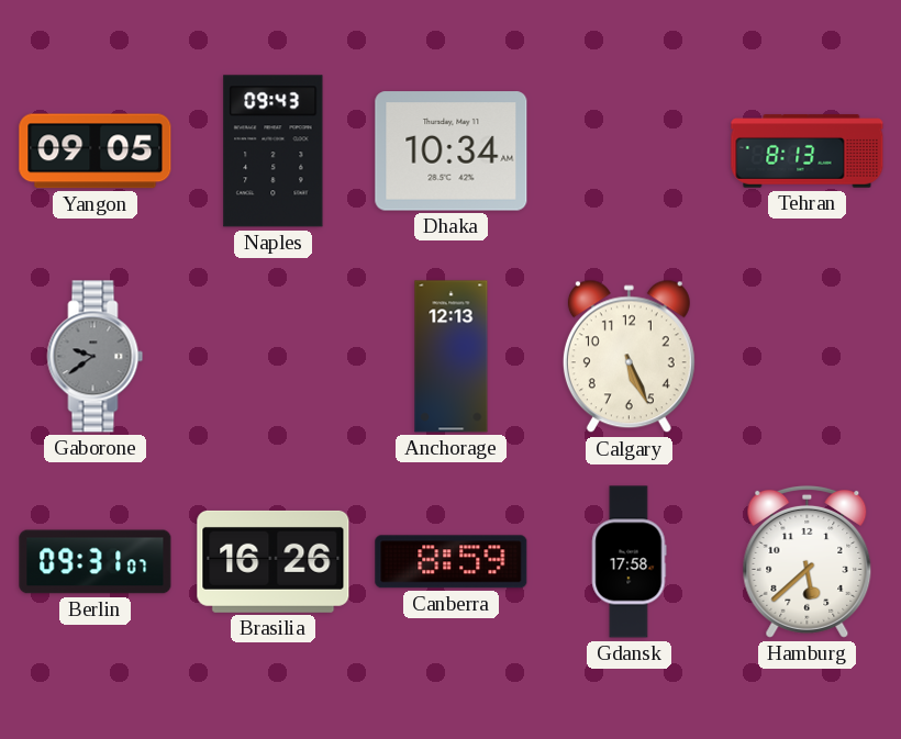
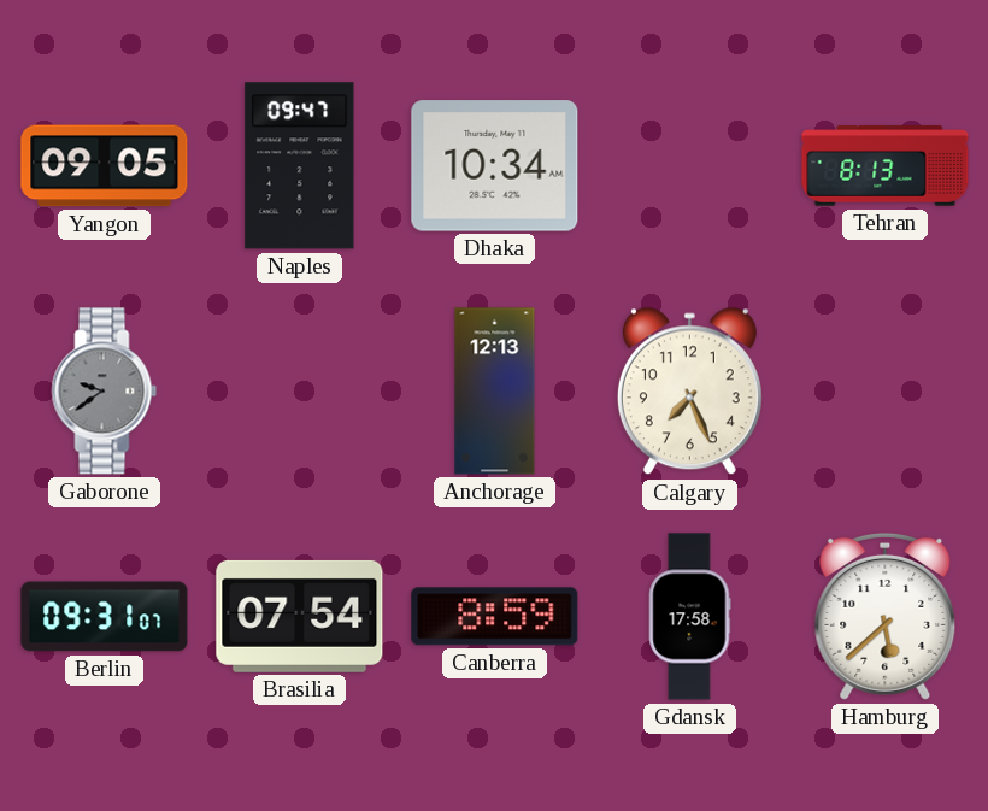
Naples: 09:43 -> 09:47 (300, 166)
Calgary: 5:26 -> 7:26 (689, 392)
Brasilia: 16:26 -> 07:54 (300, 616)
